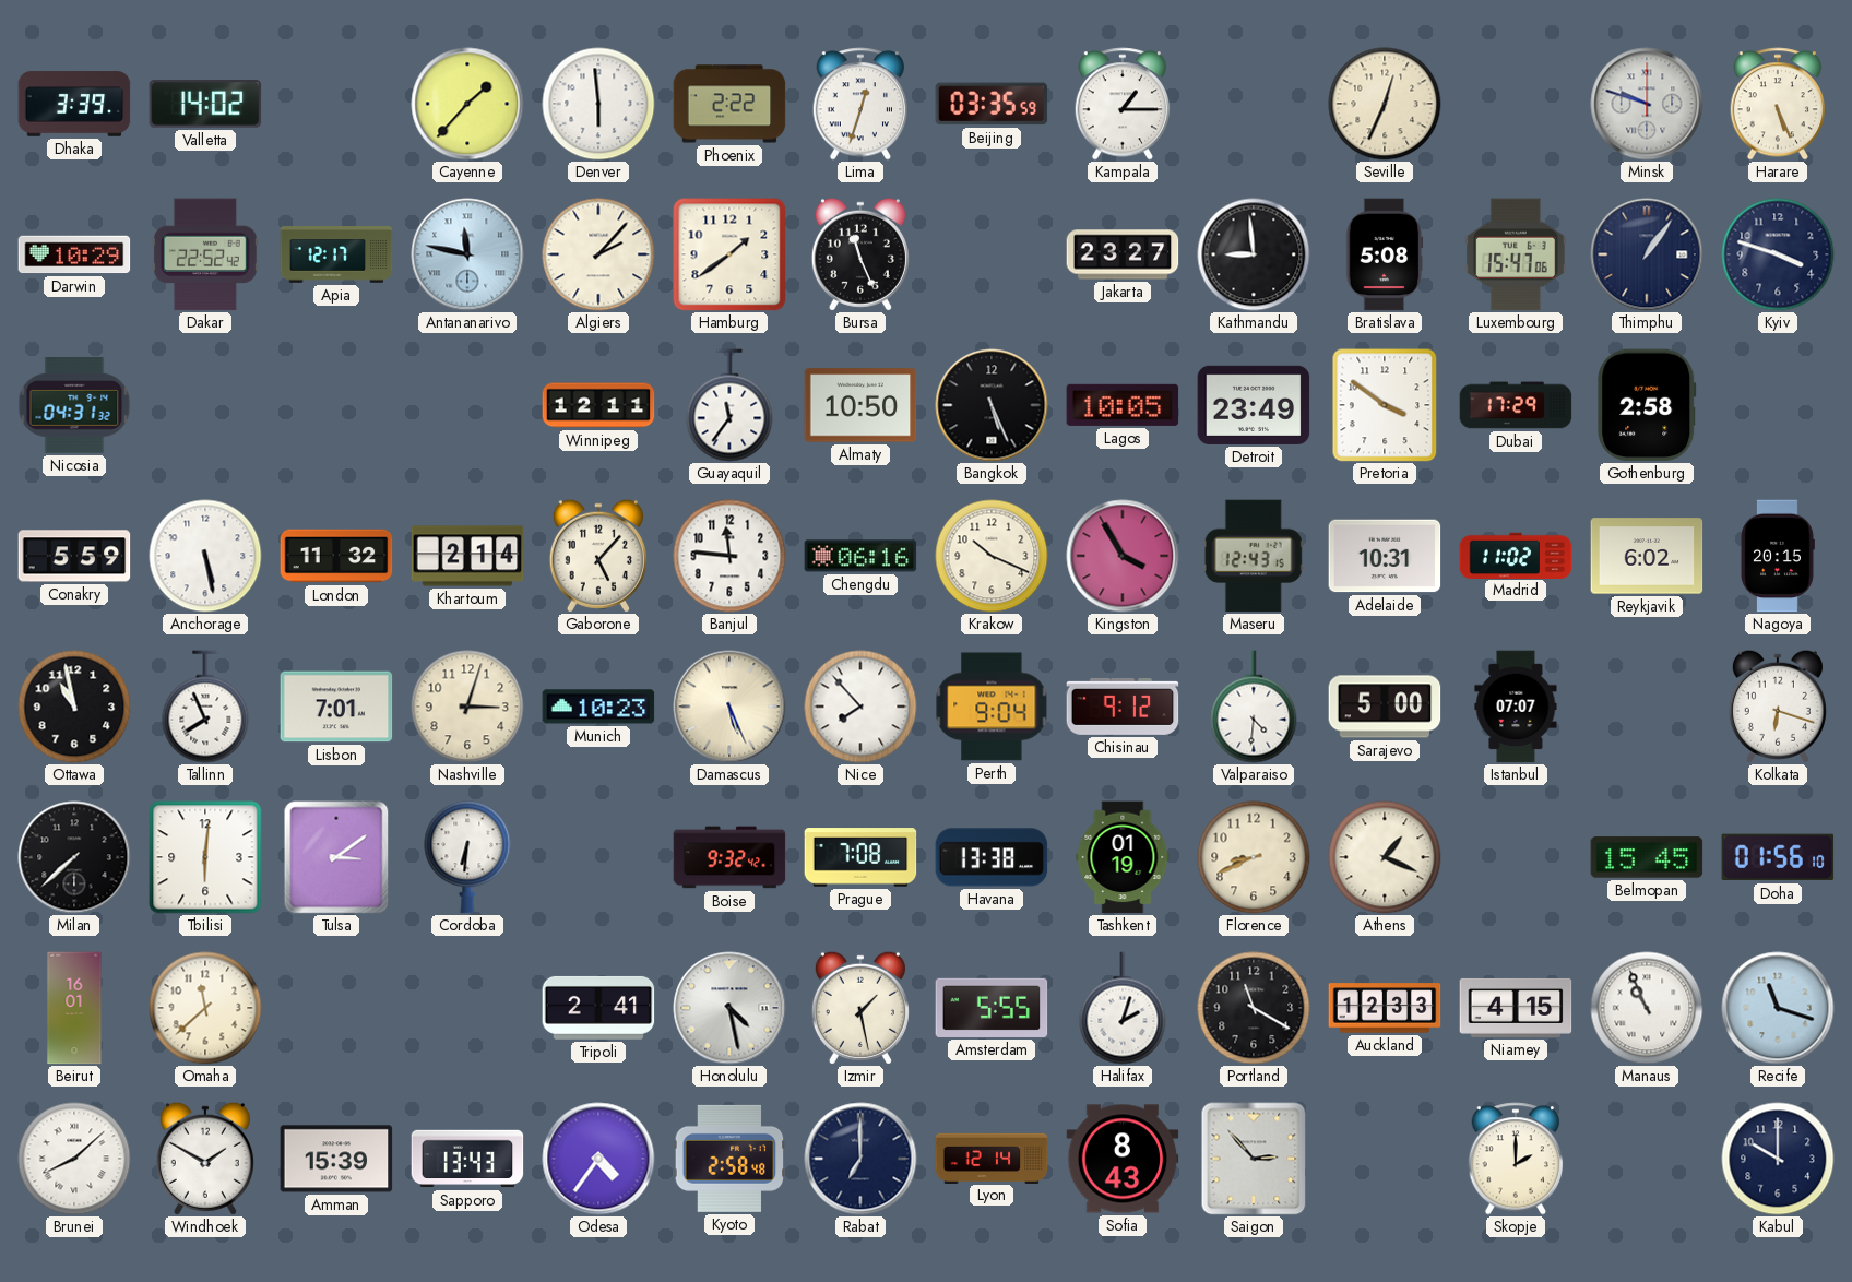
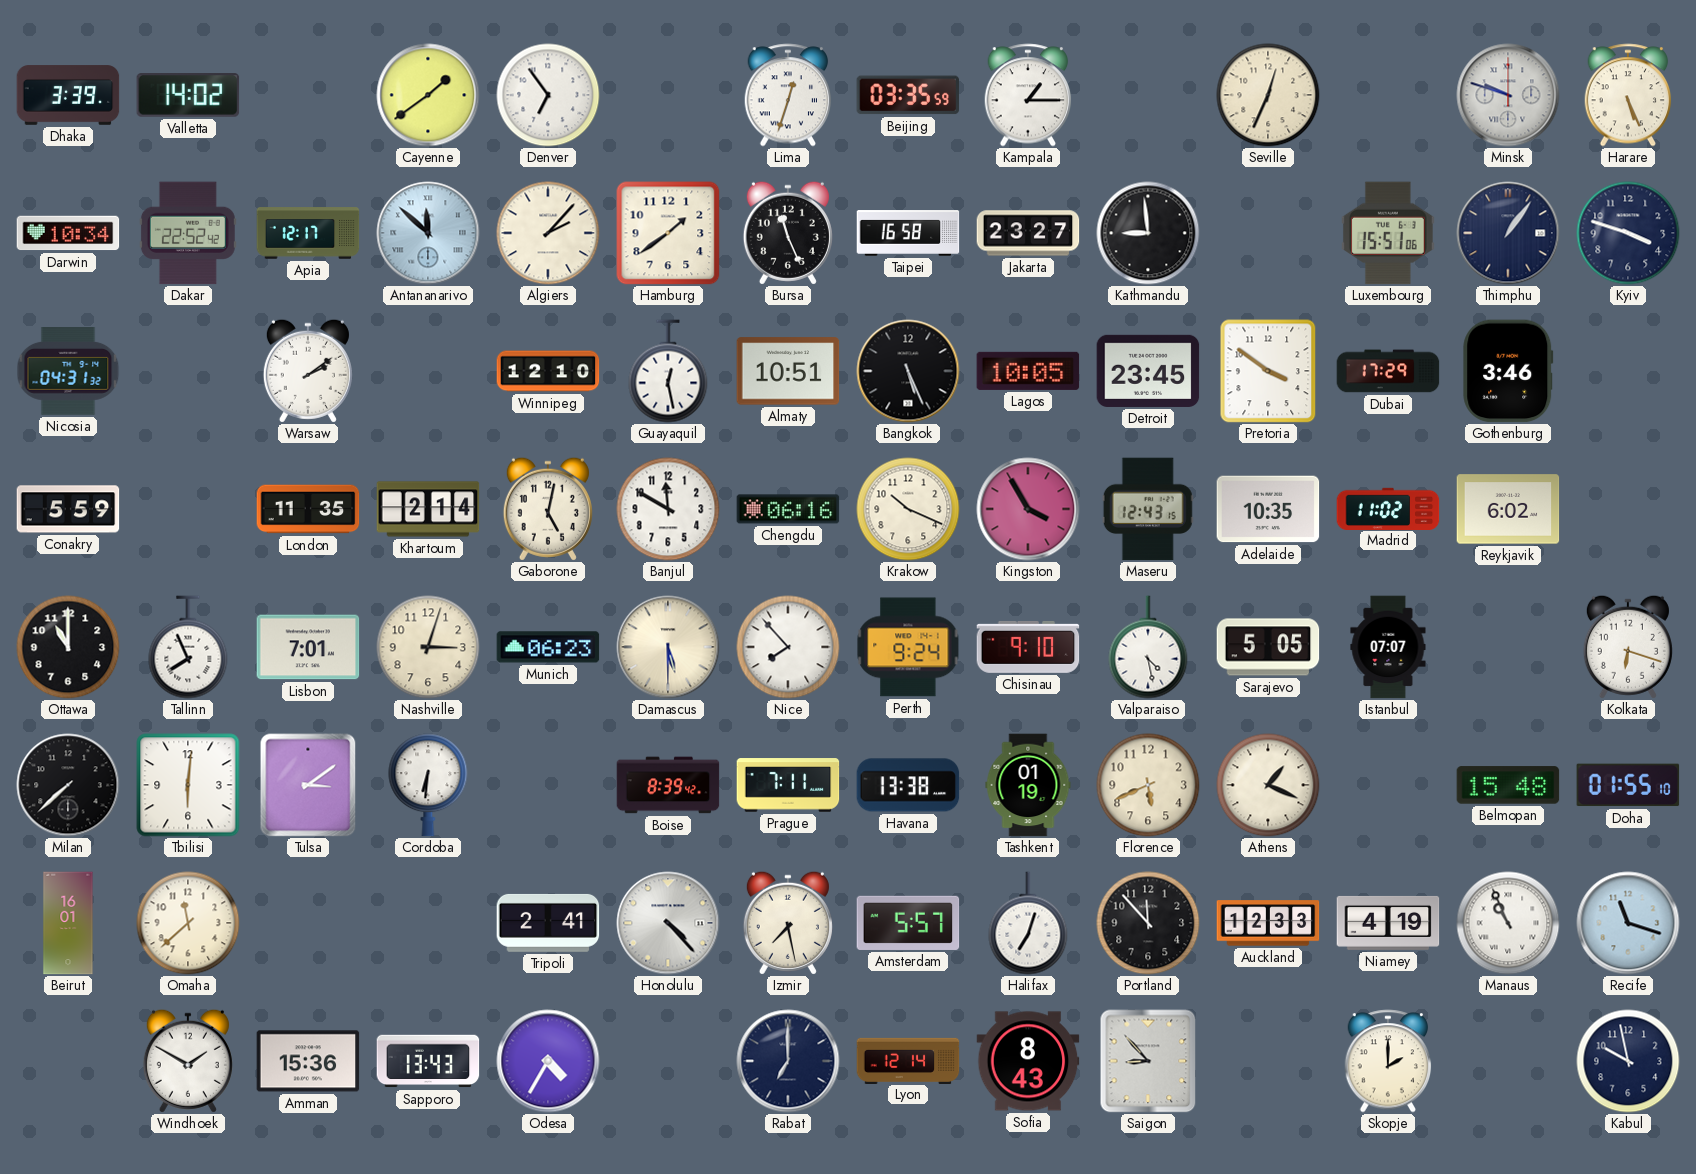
Cayenne: 1:37 -> 1:39 (428, 95)
Denver: 5:59 -> 6:54 (548, 95)
Phoenix: 2:22 -> none (729, 104)
Darwin: 10:29 -> 10:34 (68, 233)
Antananarivo: 11:47 -> 11:52 (428, 233)
Taipei: none -> 16:58 (908, 233)
Bratislava: 5:08 -> none (1385, 254)
Luxembourg: 15:47 -> 15:51 (1388, 233)
Warsaw: none -> 2:09 (308, 371)
Winnipeg: 12:11 -> 12:10 (548, 371)
Guayaquil: 11:36 -> 12:28 (668, 371)
Almaty: 10:50 -> 10:51 (788, 371)
Detroit: 23:49 -> 23:45 (1148, 371)
Gothenburg: 2:58 -> 3:46 (1508, 371)
Anchorage: 5:28 -> none (205, 556)
London: 11:32 -> 11:35 (308, 509)
Gaborone: 5:07 -> 5:02 (548, 509)
Banjul: 11:46 -> 11:50 (668, 509)
Adelaide: 10:31 -> 10:35 (1268, 509)
Nagoya: 20:15 -> none (1778, 556)
Ottawa: 10:58 -> 11:00 (68, 647)
Munich: 10:23 -> 06:23 (548, 647)
Damascus: 5:26 -> 5:30 (668, 647)
Perth: 9:04 -> 9:24 (908, 647)
Chisinau: 9:12 -> 9:10 (1028, 647)
Valparaiso: 4:31 -> 4:28 (1148, 647)
Sarajevo: 5:00 -> 5:05 (1268, 647)
Boise: 9:32 -> 8:39 (668, 785)
Prague: 7:08 -> 7:11 (788, 785)
Florence: 8:41 -> 5:41 (1148, 785)
Belmopan: 15:45 -> 15:48 (1508, 785)
Doha: 01:56 -> 01:55 (1628, 785)
Honolulu: 4:28 -> 4:23 (668, 923)
Izmir: 1:28 -> 7:28 (788, 923)
Amsterdam: 5:55 -> 5:57 (908, 923)
Halifax: 2:03 -> 7:03 (1028, 923)
Portland: 11:20 -> 11:53 (1148, 923)
Niamey: 4:15 -> 4:19 (1388, 923)
Brunei: 8:08 -> none (74, 1159)
Amman: 15:39 -> 15:36 (308, 1061)
Odesa: 4:36 -> 4:35 (548, 1061)
Kyoto: 2:58 -> none (729, 1159)
Saigon: 2:53 -> 8:53 (1148, 1061)
Kabul: 10:00 -> 9:58 (1628, 1061)
